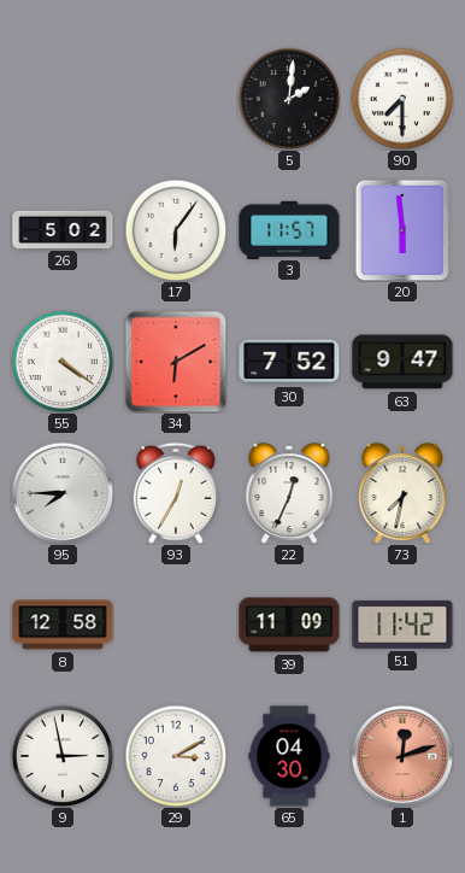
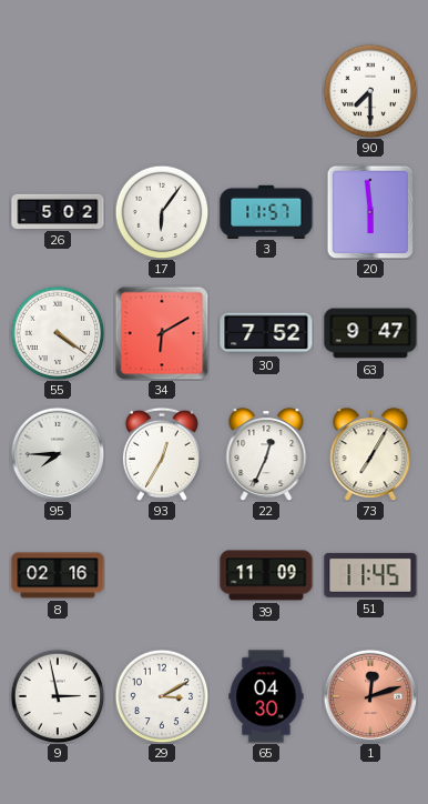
5: 2:01 -> none (289, 99)
73: 7:32 -> 7:05 (370, 454)
8: 12:58 -> 02:16 (58, 575)
51: 11:42 -> 11:45 (370, 575)
